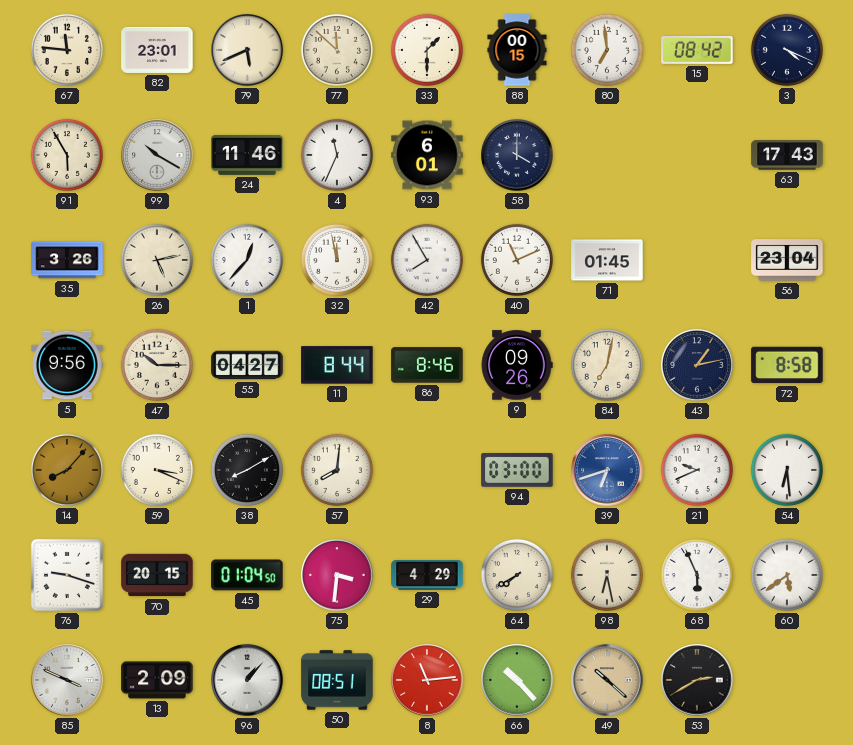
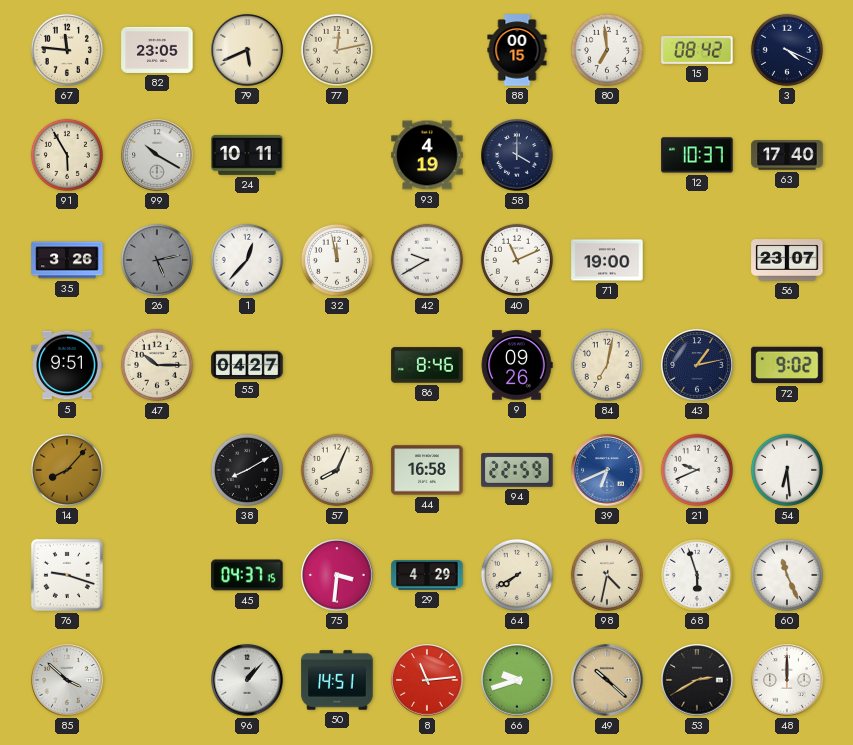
82: 23:01 -> 23:05 (157, 50)
77: 11:52 -> 12:13 (337, 50)
33: 1:30 -> none (427, 50)
24: 11:46 -> 10:11 (247, 155)
4: 11:34 -> none (337, 155)
93: 6:01 -> 4:19 (427, 155)
12: none -> 10:37 (697, 155)
63: 17:43 -> 17:40 (787, 155)
26 dial: cream -> grey (157, 260)
42: 7:55 -> 9:40 (427, 260)
71: 01:45 -> 19:00 (607, 260)
56: 23:04 -> 23:07 (787, 260)
5: 9:56 -> 9:51 (67, 365)
11: 8:44 -> none (337, 365)
72: 8:58 -> 9:02 (787, 365)
59: 3:19 -> none (157, 470)
57: 8:01 -> 8:04 (337, 470)
44: none -> 16:58 (427, 470)
94: 03:00 -> 22:59 (517, 470)
39: 6:42 -> 6:41 (607, 470)
70: 20:15 -> none (157, 575)
45: 01:04 -> 04:37 (247, 575)
98: 6:28 -> 4:32 (607, 575)
68: 5:56 -> 5:57 (697, 575)
60: 5:39 -> 11:26 (787, 575)
85: 3:49 -> 3:52 (67, 680)
13: 2:09 -> none (157, 680)
50: 08:51 -> 14:51 (337, 680)
66: 10:23 -> 9:42 (517, 680)
48: none -> 12:00 (787, 680)
